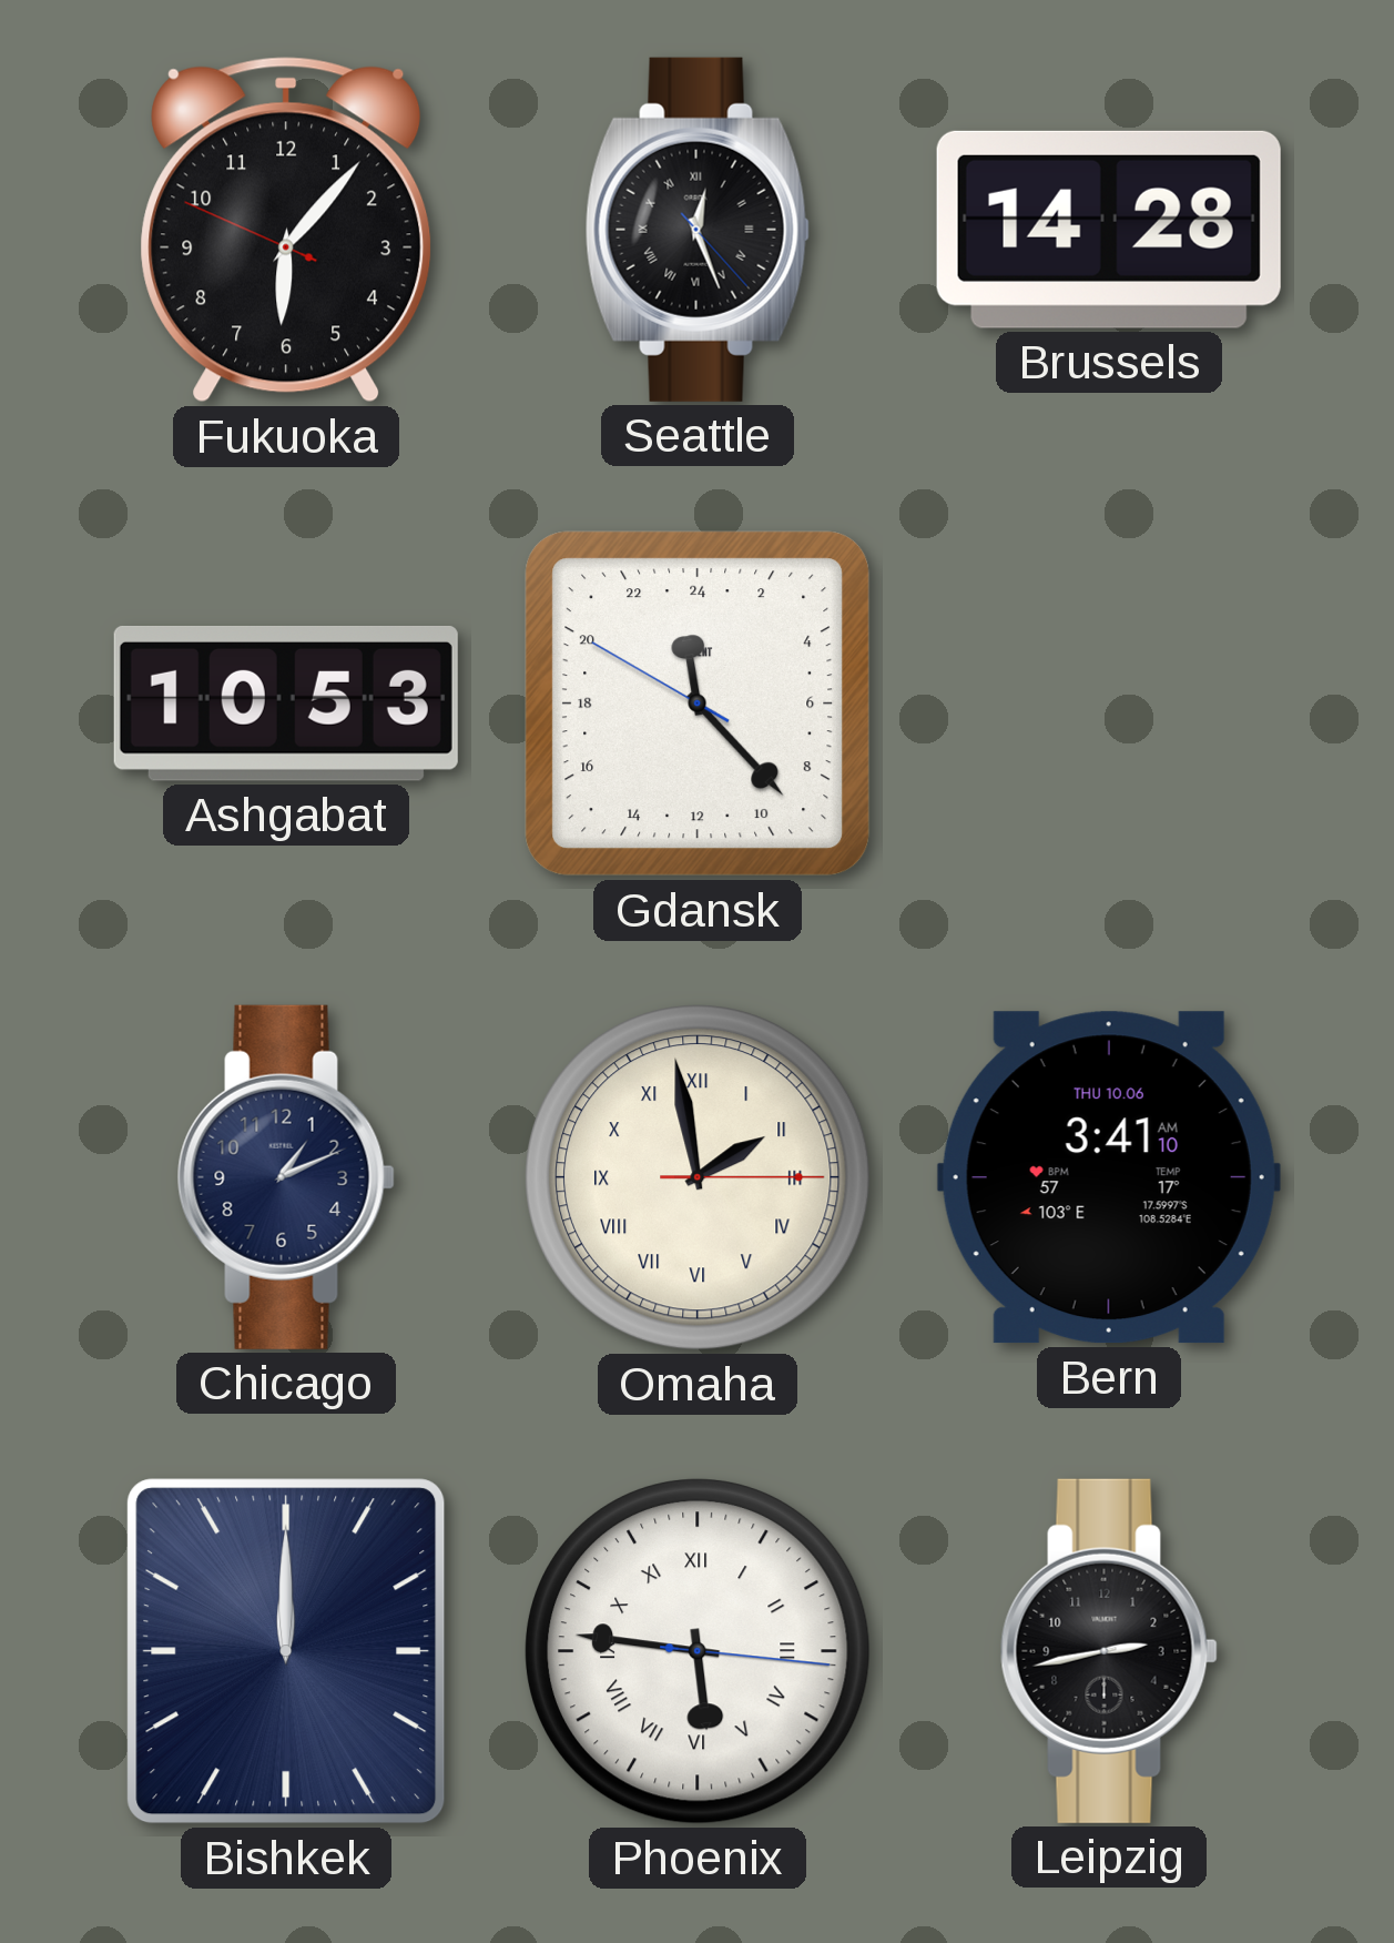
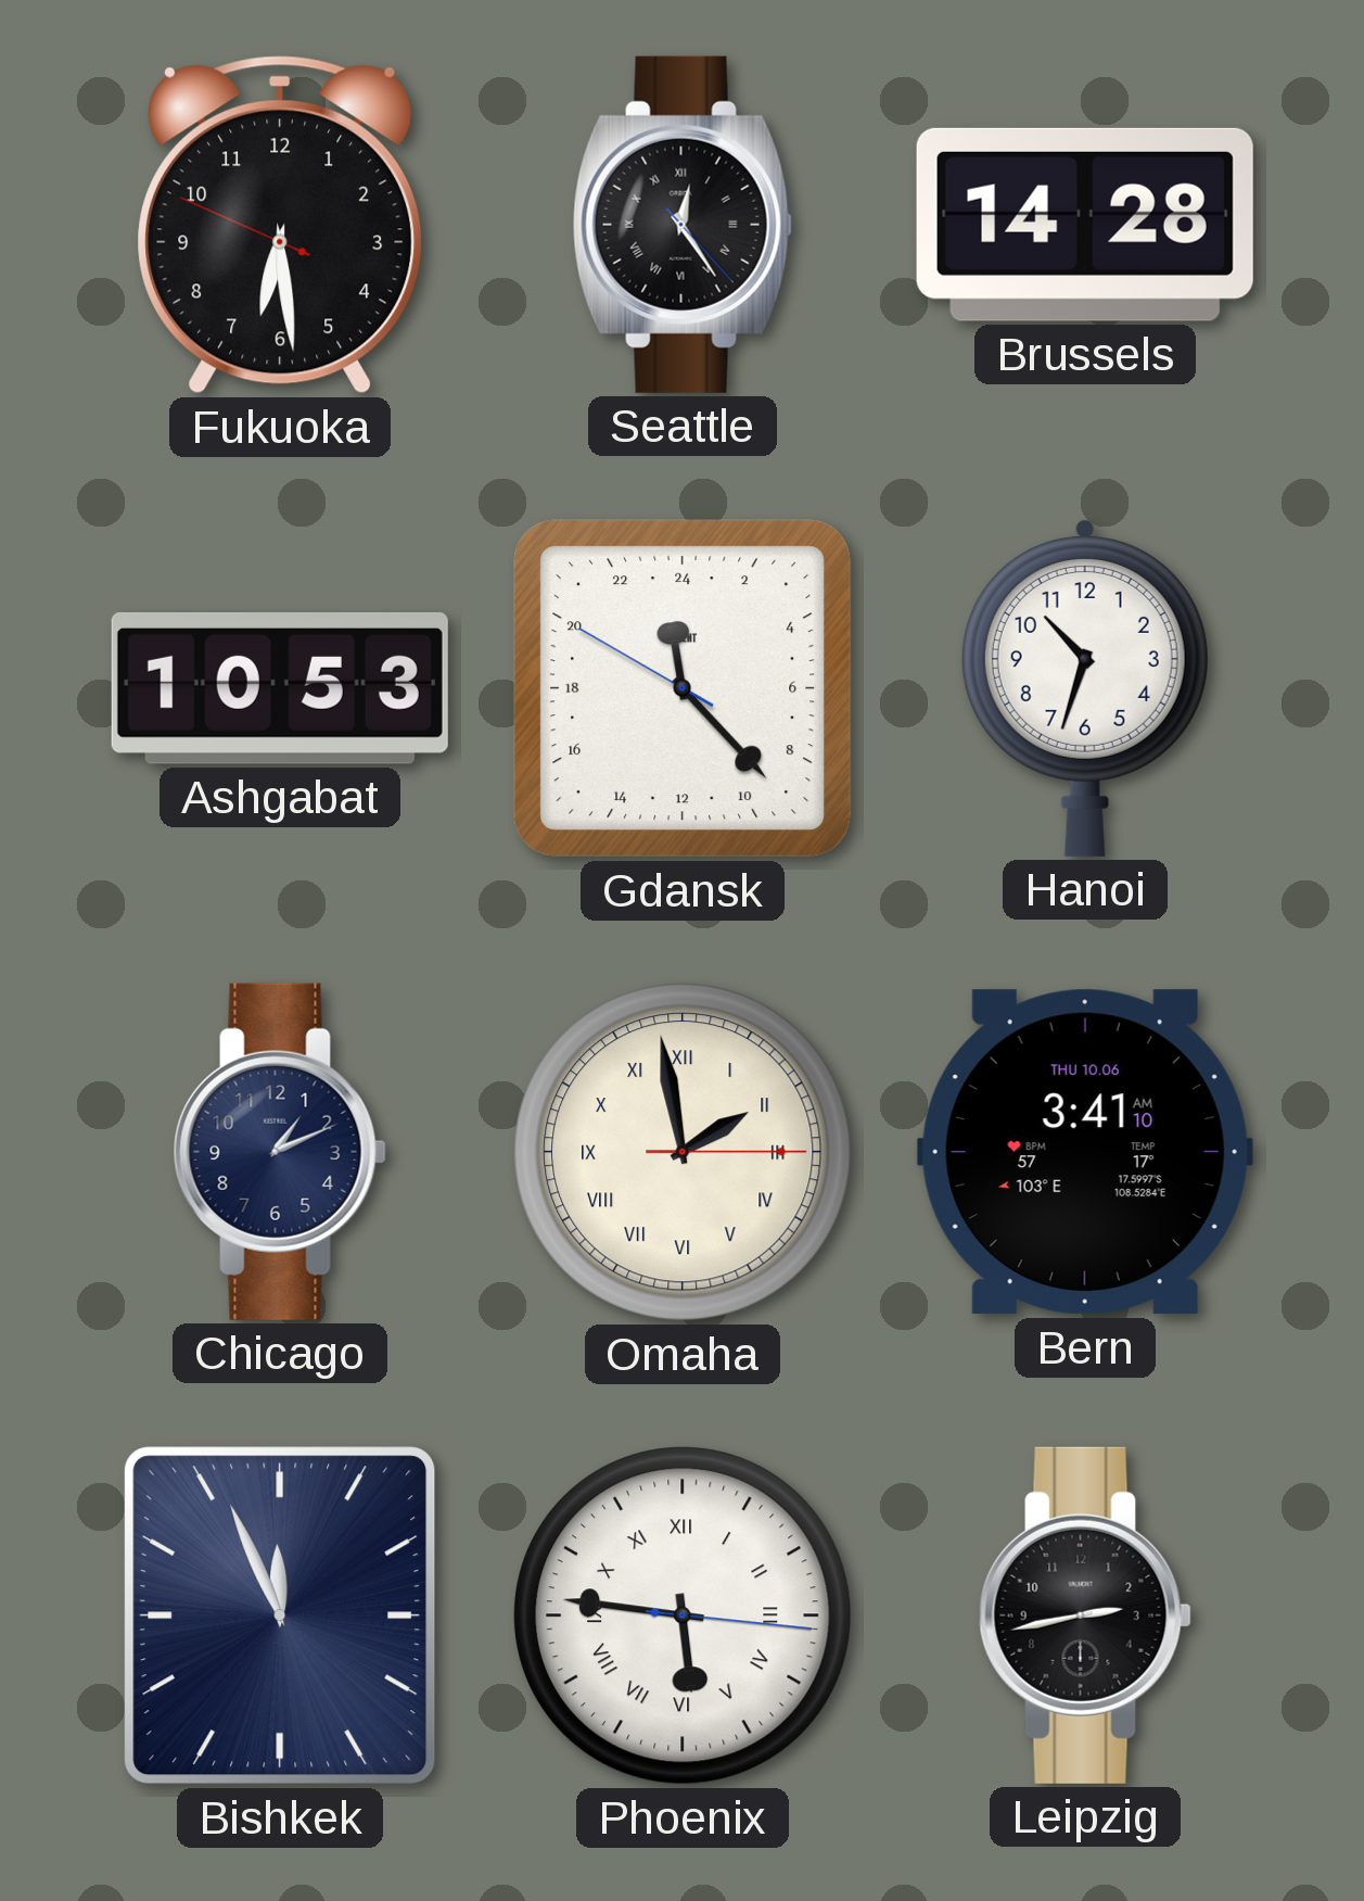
Fukuoka: 6:06 -> 6:28 (280, 225)
Seattle: 12:26 -> 12:24 (683, 225)
Hanoi: none -> 10:33 (1085, 687)
Bishkek: 12:00 -> 11:56 (280, 1615)
